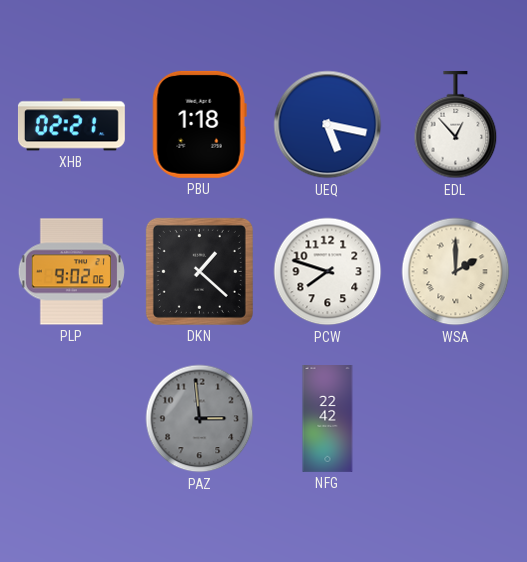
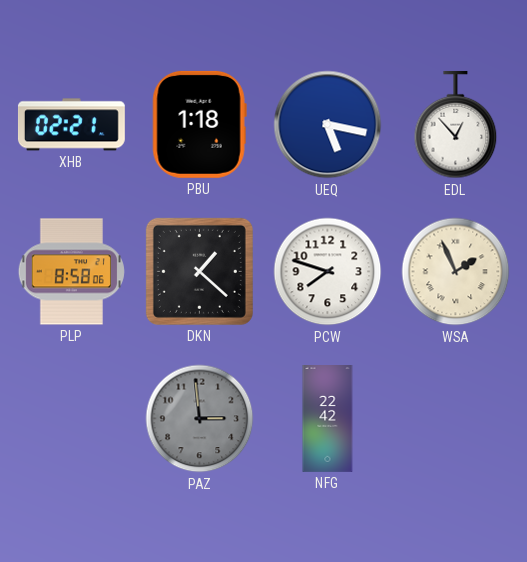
PLP: 9:02 -> 8:58 (71, 272)
WSA: 2:00 -> 1:56 (456, 272)
